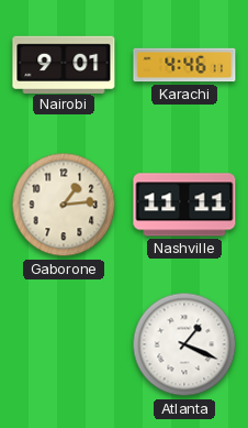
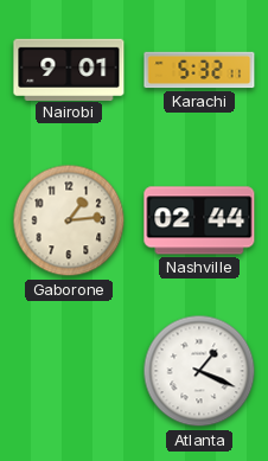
Karachi: 4:46 -> 5:32 (199, 70)
Nashville: 11:11 -> 02:44 (199, 220)
